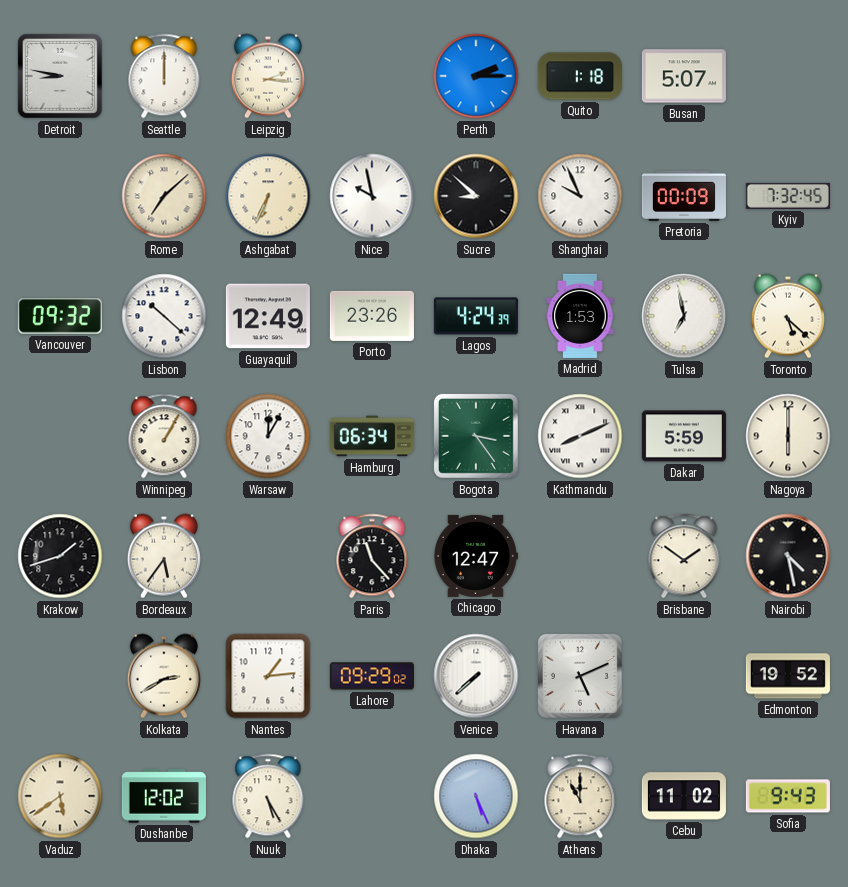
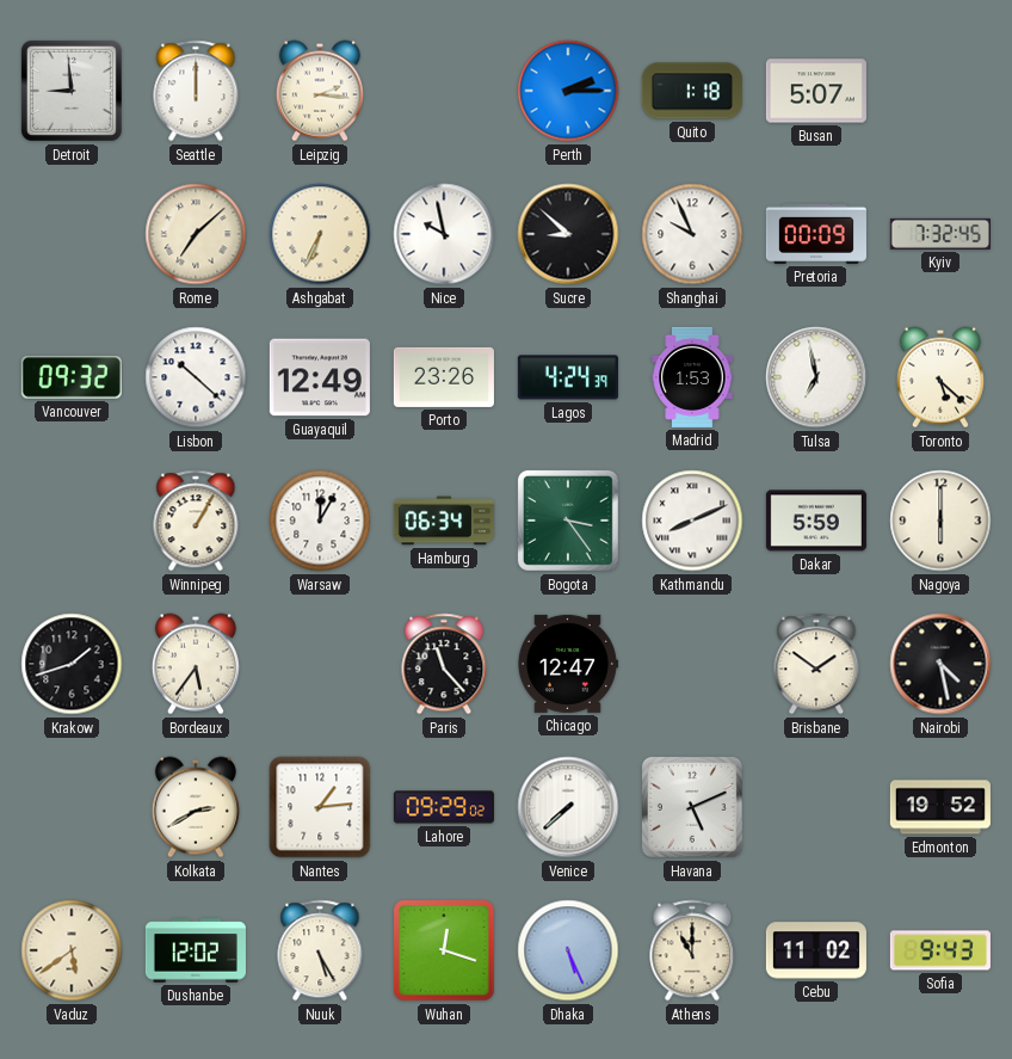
Detroit: 8:47 -> 8:59 (72, 91)
Wuhan: none -> 12:18 (444, 950)
